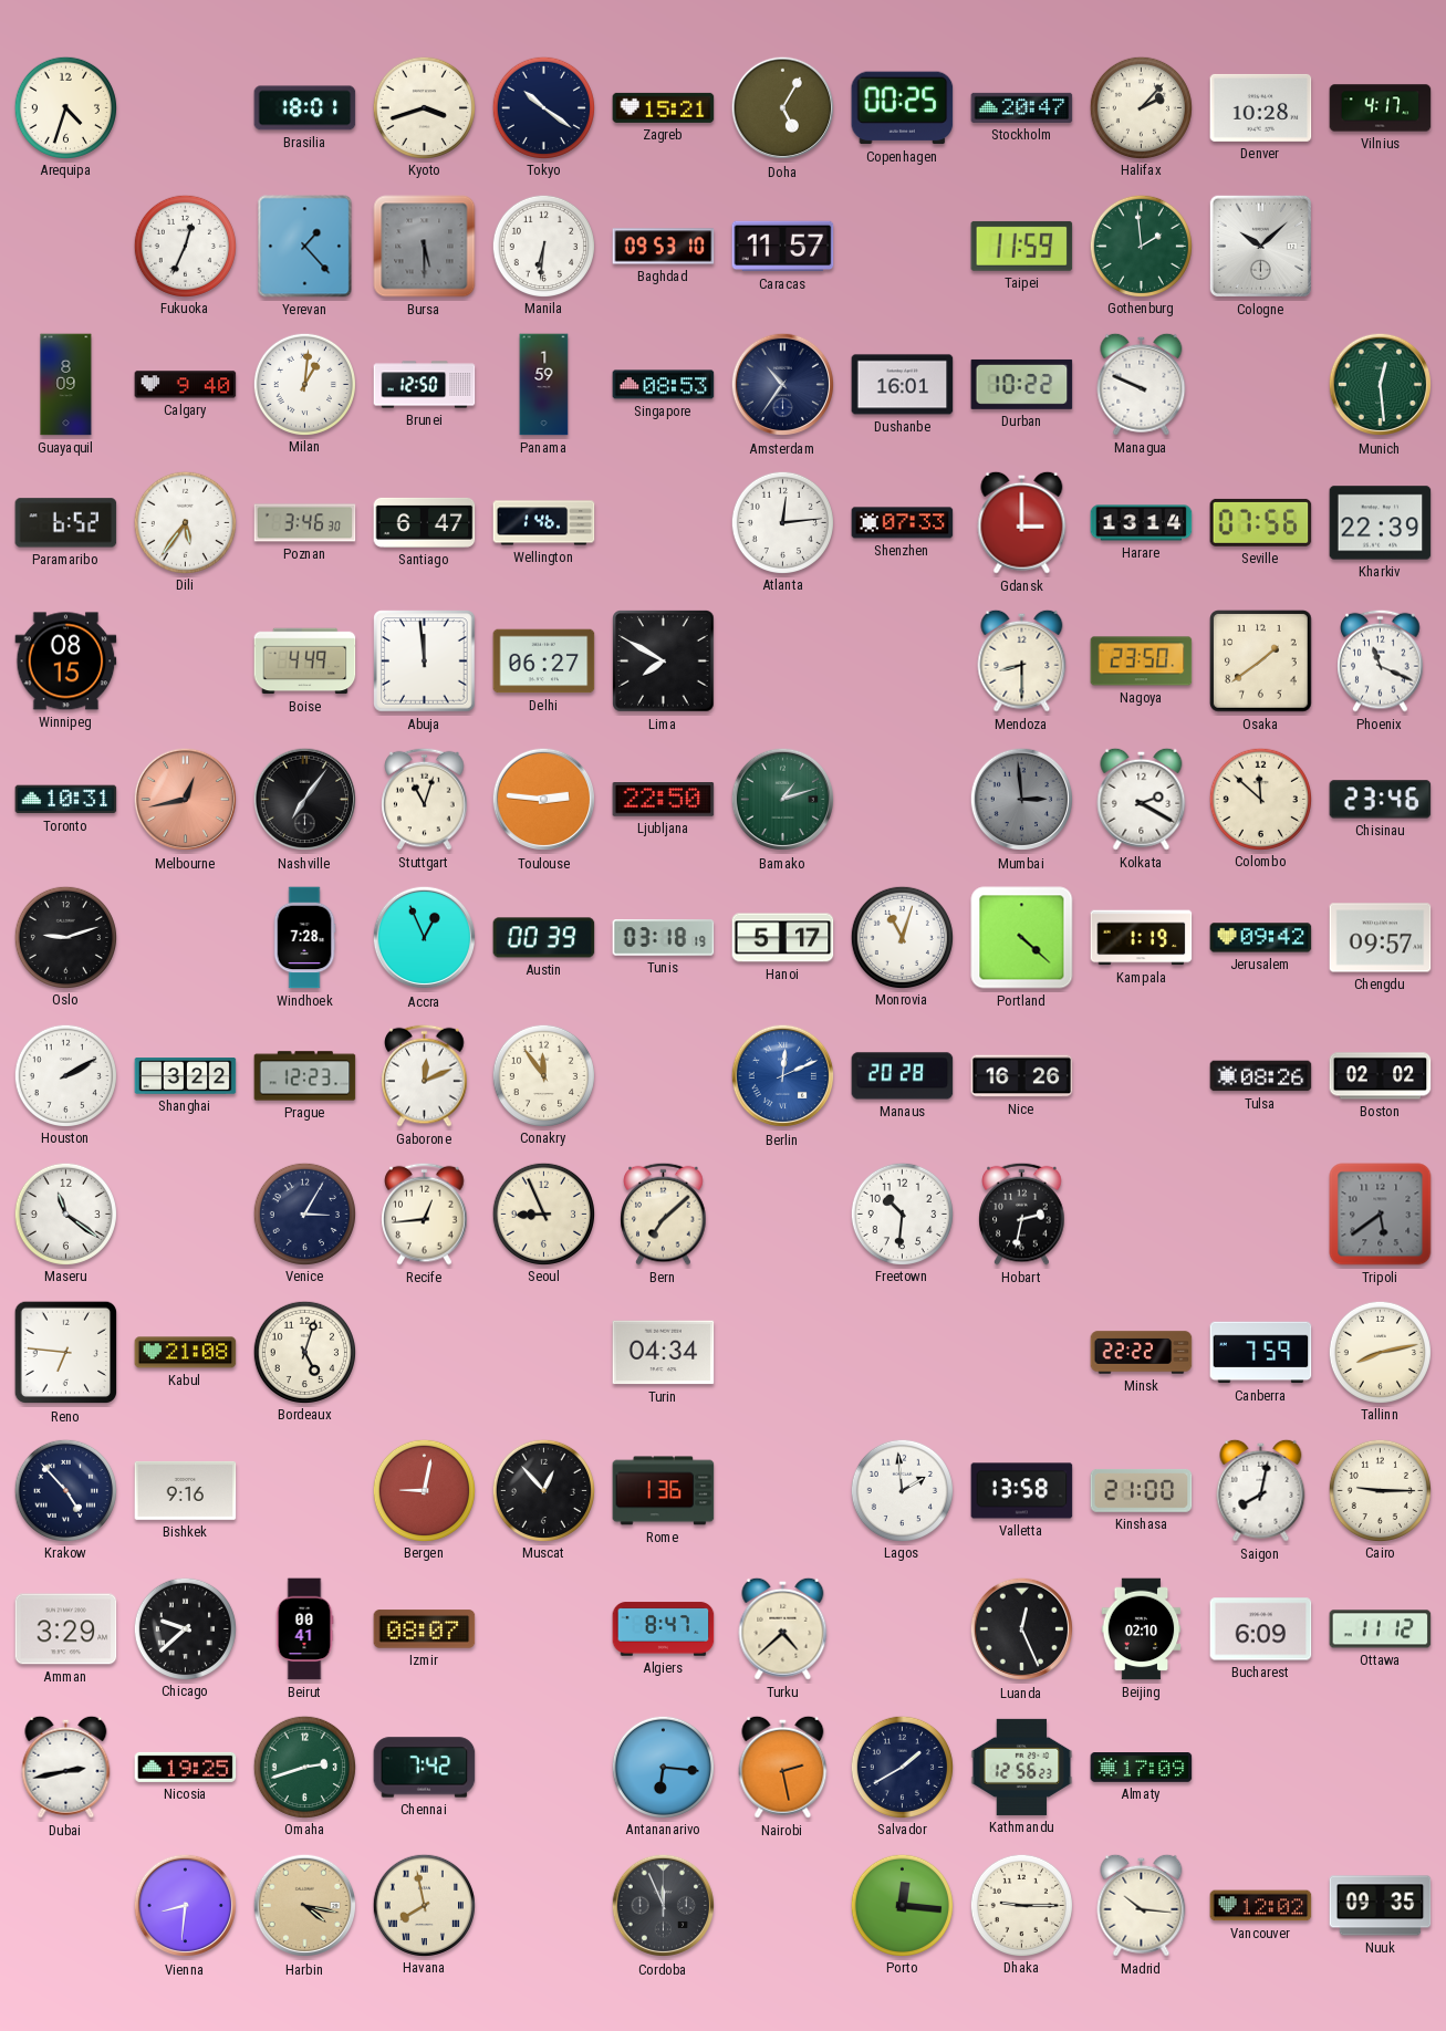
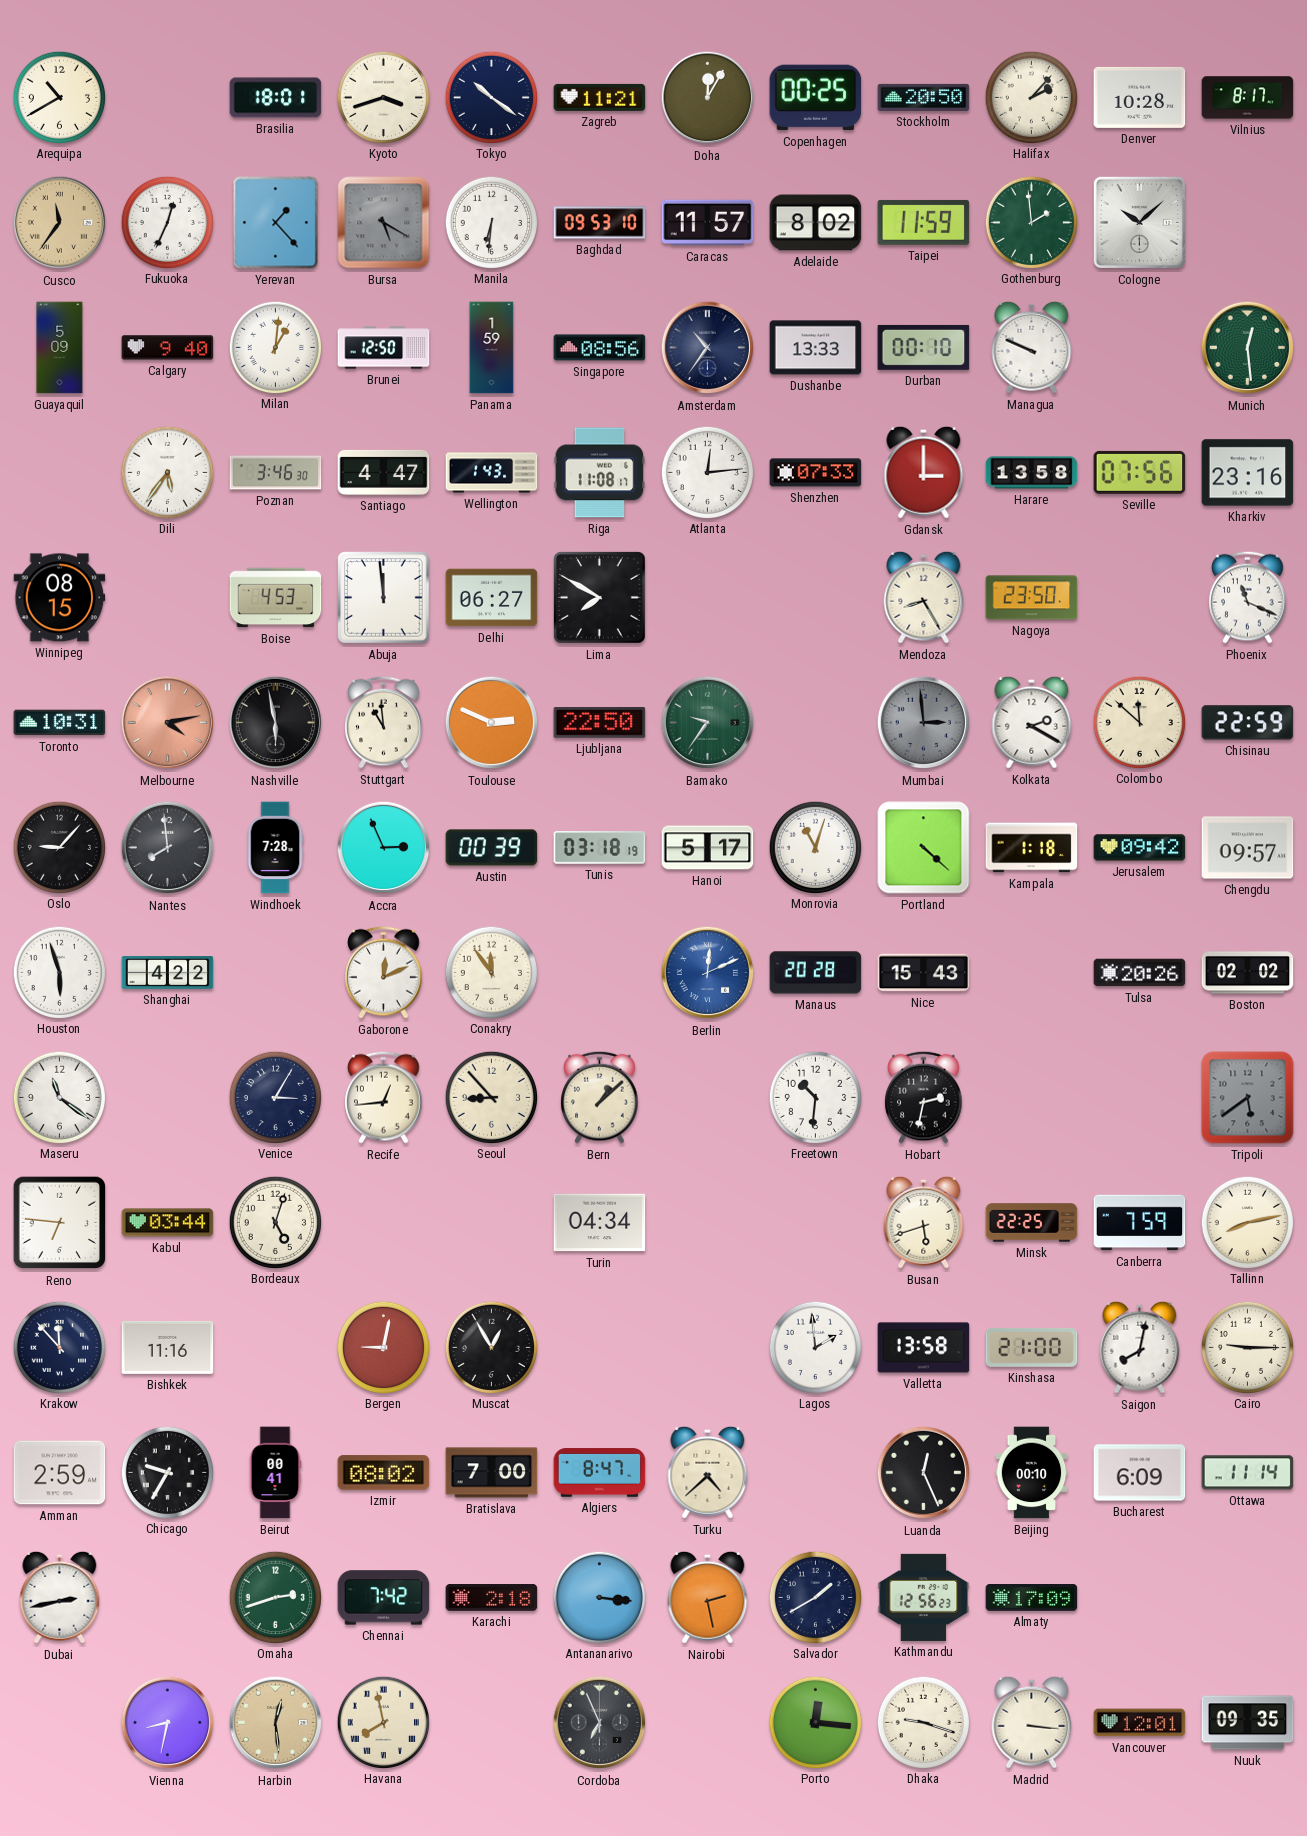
Arequipa: 4:33 -> 10:40 (59, 97)
Zagreb: 15:21 -> 11:21 (600, 97)
Doha: 5:05 -> 12:05 (707, 98)
Stockholm: 20:47 -> 20:50 (924, 97)
Vilnius: 4:17 -> 8:17 (1248, 98)
Cusco: none -> 11:36 (59, 223)
Bursa: 5:30 -> 5:20 (384, 223)
Adelaide: none -> 8:02 (816, 223)
Guayaquil: 8:09 -> 5:09 (60, 348)
Singapore: 08:53 -> 08:56 (600, 348)
Dushanbe: 16:01 -> 13:33 (816, 348)
Durban: 10:22 -> 00:10 (924, 347)
Paramaribo: 6:52 -> none (66, 523)
Santiago: 6:47 -> 4:47 (384, 472)
Wellington: 1:46 -> 1:43 (492, 473)
Riga: none -> 11:08 (600, 473)
Harare: 13:14 -> 13:58 (1032, 473)
Kharkiv: 22:39 -> 23:16 (1248, 473)
Boise: 4:49 -> 4:53 (276, 598)
Mendoza: 8:30 -> 8:25 (924, 597)
Osaka: 1:39 -> none (1261, 662)
Melbourne: 12:43 -> 4:13 (167, 723)
Nashville: 7:06 -> 5:58 (275, 723)
Stuttgart: 11:03 -> 10:59 (384, 722)
Toulouse: 2:46 -> 2:49 (491, 723)
Bamako: 1:12 -> 9:36 (707, 723)
Chisinau: 23:46 -> 22:59 (1248, 723)
Oslo: 9:12 -> 9:07 (59, 847)
Nantes: none -> 7:59 (167, 848)
Accra: 12:56 -> 2:56 (383, 848)
Kampala: 1:19 -> 1:18 (1032, 848)
Houston: 2:10 -> 5:57 (59, 972)
Shanghai: 3:22 -> 4:22 (168, 973)
Prague: 12:23 -> none (305, 1076)
Nice: 16:26 -> 15:43 (924, 973)
Tulsa: 08:26 -> 20:26 (1140, 973)
Seoul: 8:56 -> 8:53 (491, 1097)
Bern: 7:08 -> 1:08 (600, 1097)
Kabul: 21:08 -> 03:44 (168, 1223)
Busan: none -> 5:42 (924, 1222)
Minsk: 22:22 -> 22:25 (1032, 1223)
Krakow: 4:53 -> 11:53 (59, 1347)
Bishkek: 9:16 -> 11:16 (168, 1347)
Muscat: 12:53 -> 12:55 (491, 1347)
Rome: 1:36 -> none (664, 1491)
Amman: 3:29 -> 2:59 (60, 1473)
Chicago: 9:38 -> 9:35 (167, 1472)
Izmir: 08:07 -> 08:02 (384, 1473)
Bratislava: none -> 7:00 (492, 1473)
Beijing: 02:10 -> 00:10 (1032, 1473)
Ottawa: 11:12 -> 11:14 (1248, 1473)
Nicosia: 19:25 -> none (186, 1767)
Karachi: none -> 2:18 (492, 1598)
Antananarivo: 6:16 -> 3:16 (599, 1597)
Vienna: 8:31 -> 8:32 (167, 1723)
Harbin: 4:17 -> 12:29 (275, 1723)
Cordoba: 11:56 -> 6:56 (599, 1723)
Dhaka: 9:15 -> 9:18 (923, 1722)
Madrid: 10:16 -> 3:16 (1032, 1722)
Vancouver: 12:02 -> 12:01 (1140, 1723)
